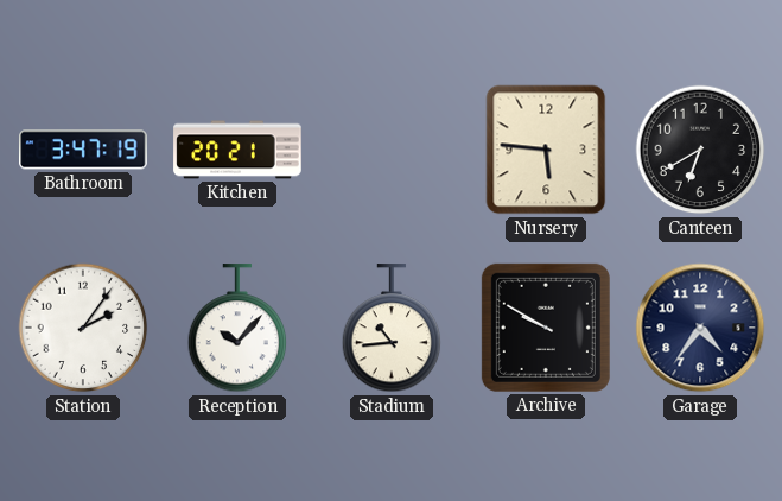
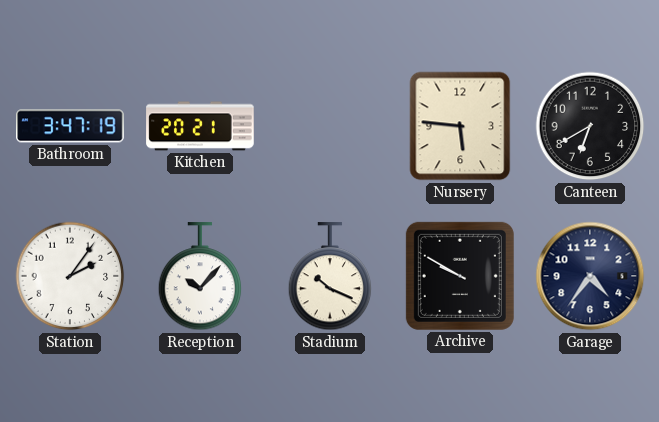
Stadium: 10:44 -> 10:19 (330, 277)
